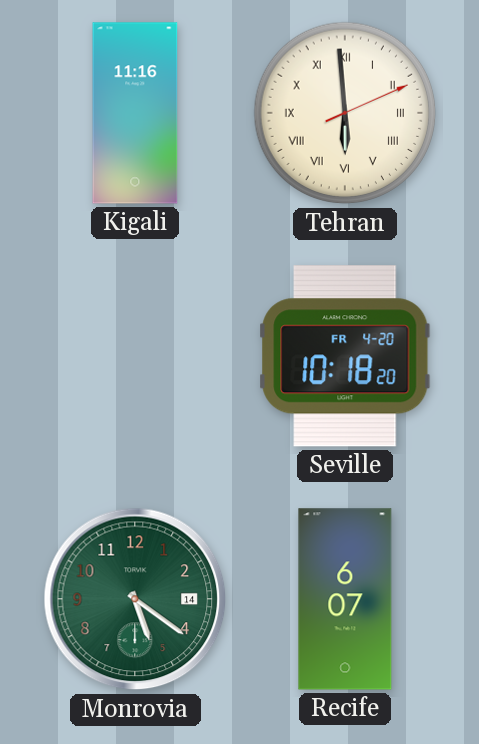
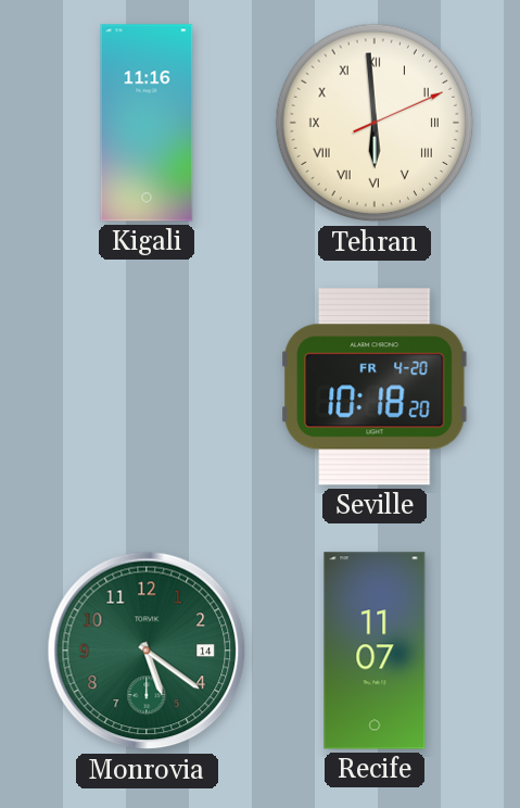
Recife: 6:07 -> 11:07 (375, 651)
